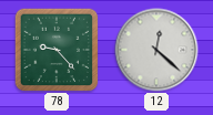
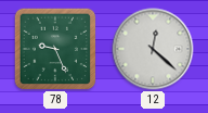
78: 9:23 -> 9:26 (55, 49)
